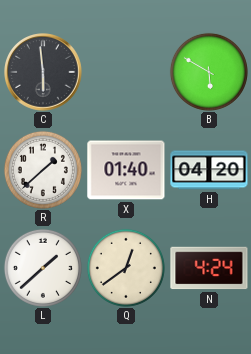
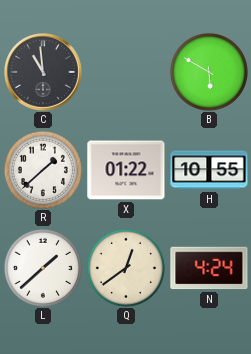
C: 5:59 -> 10:59 (43, 72)
X: 01:40 -> 01:22 (126, 170)
H: 04:20 -> 10:55 (209, 170)
